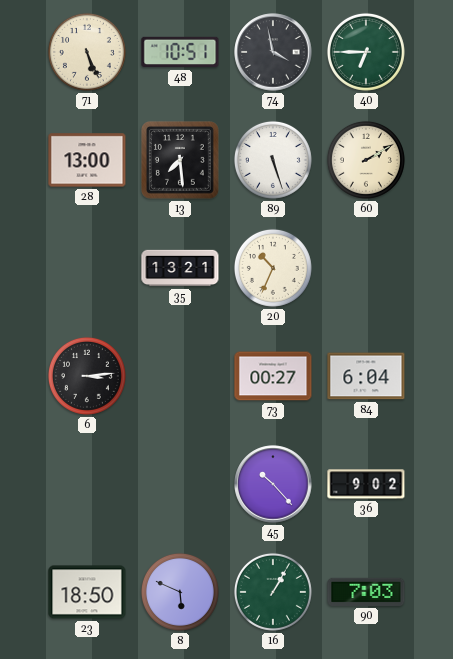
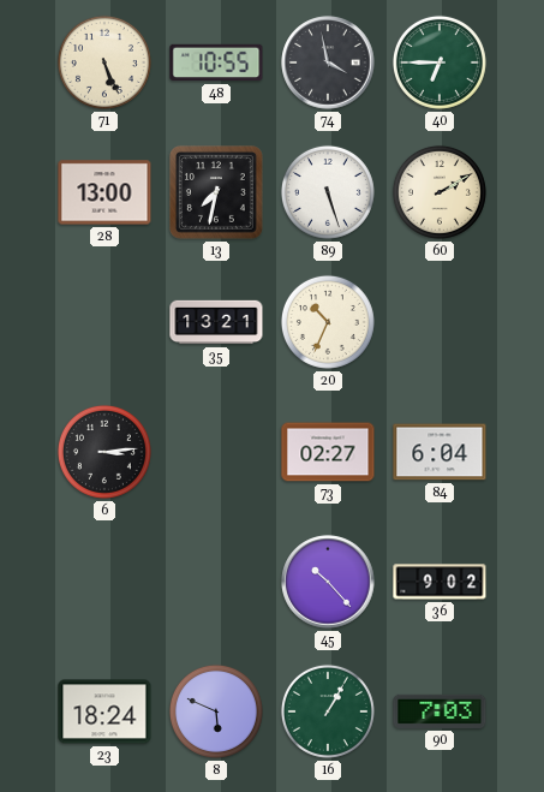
48: 10:51 -> 10:55 (216, 62)
13: 7:29 -> 7:32 (216, 192)
73: 00:27 -> 02:27 (328, 452)
23: 18:50 -> 18:24 (104, 711)
